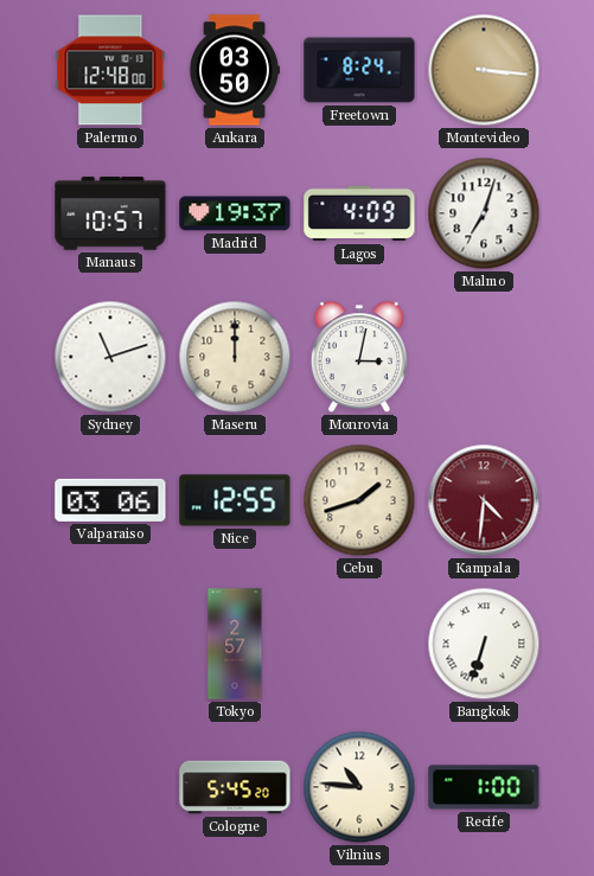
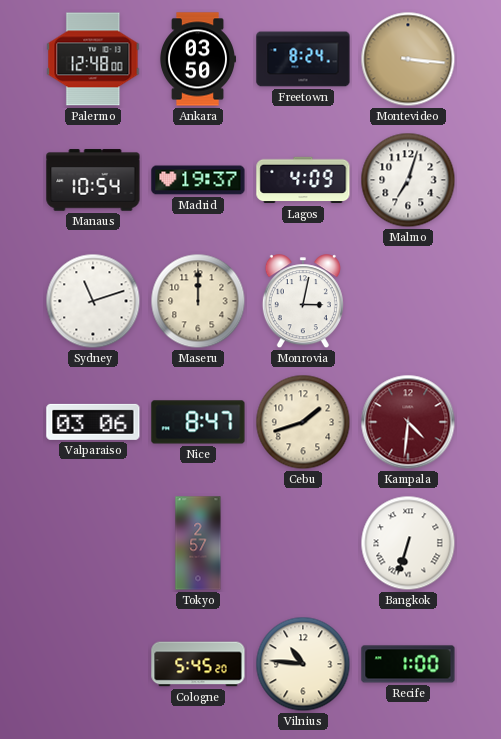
Manaus: 10:57 -> 10:54 (93, 180)
Nice: 12:55 -> 8:47 (198, 422)
